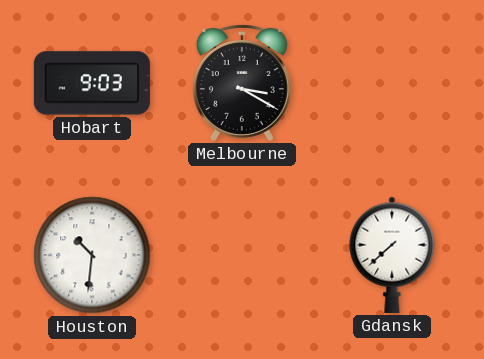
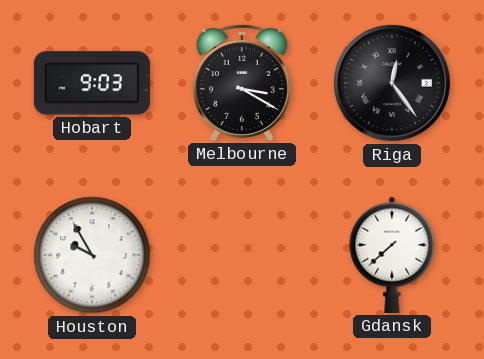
Riga: none -> 12:24 (392, 83)
Houston: 10:31 -> 9:55 (92, 255)
